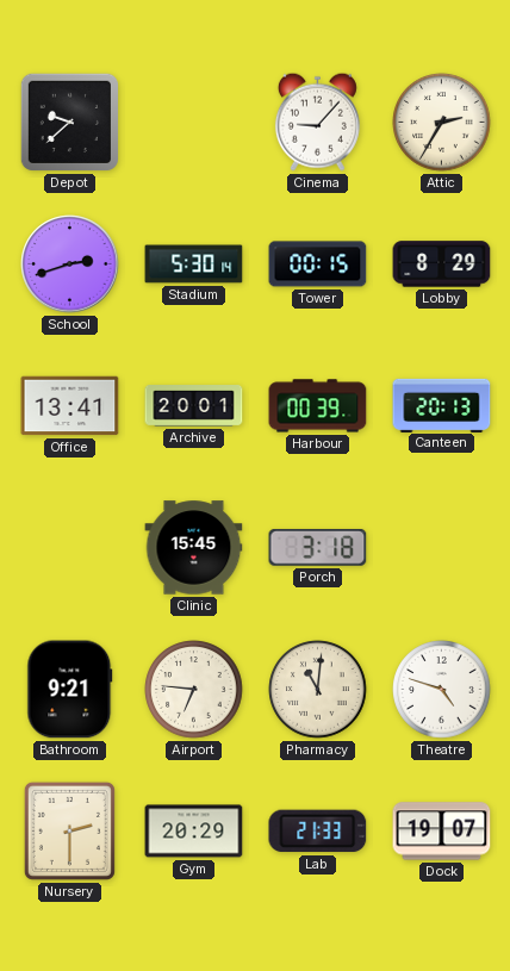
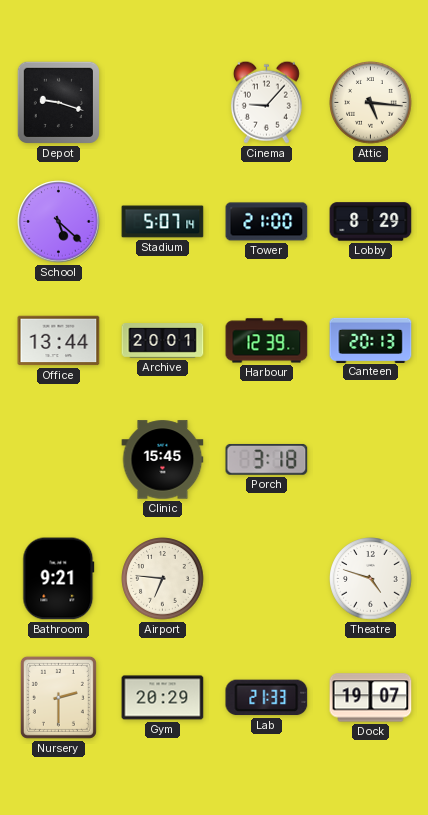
Depot: 9:38 -> 9:18 (58, 102)
Attic: 2:35 -> 5:16 (371, 103)
School: 2:42 -> 5:22 (59, 222)
Stadium: 5:30 -> 5:07 (163, 222)
Tower: 00:15 -> 21:00 (267, 222)
Office: 13:41 -> 13:44 (59, 341)
Harbour: 00:39 -> 12:39 (267, 341)
Pharmacy: 11:01 -> none (318, 690)
